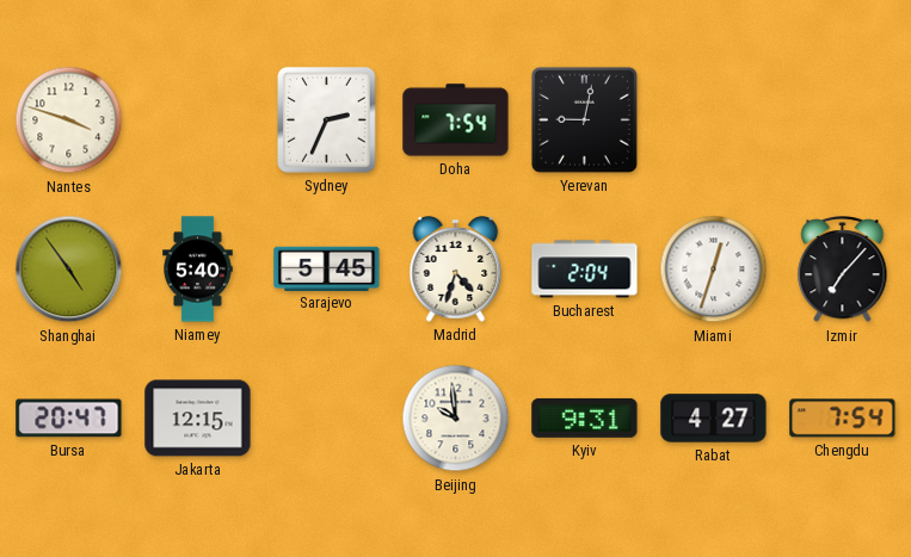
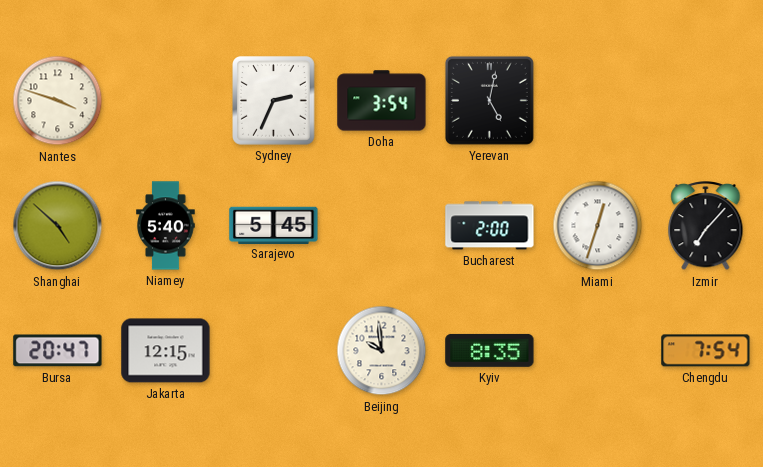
Doha: 7:54 -> 3:54 (382, 101)
Yerevan: 9:02 -> 5:02 (489, 100)
Shanghai: 4:54 -> 4:52 (58, 226)
Madrid: 4:33 -> none (456, 270)
Bucharest: 2:04 -> 2:00 (490, 226)
Kyiv: 9:31 -> 8:35 (490, 350)
Rabat: 4:27 -> none (714, 419)
